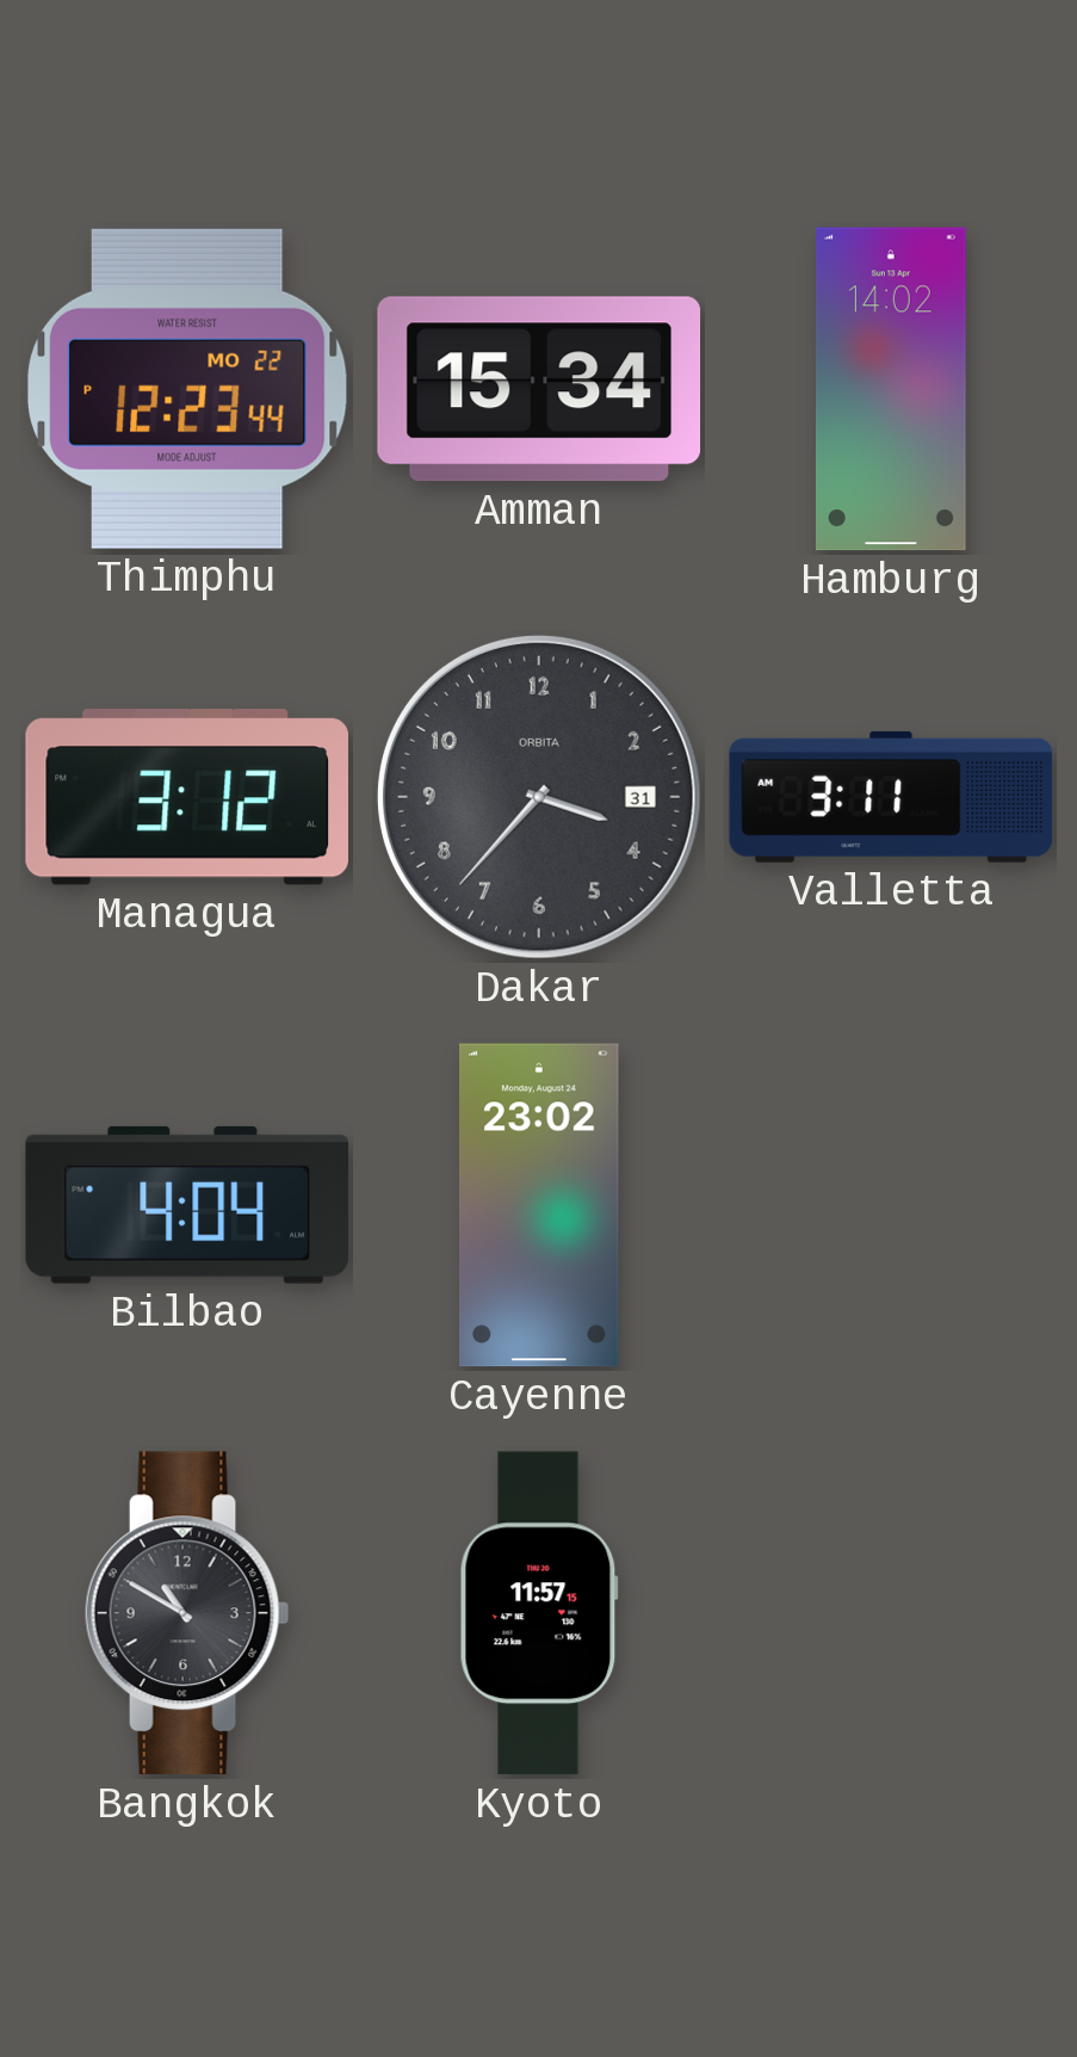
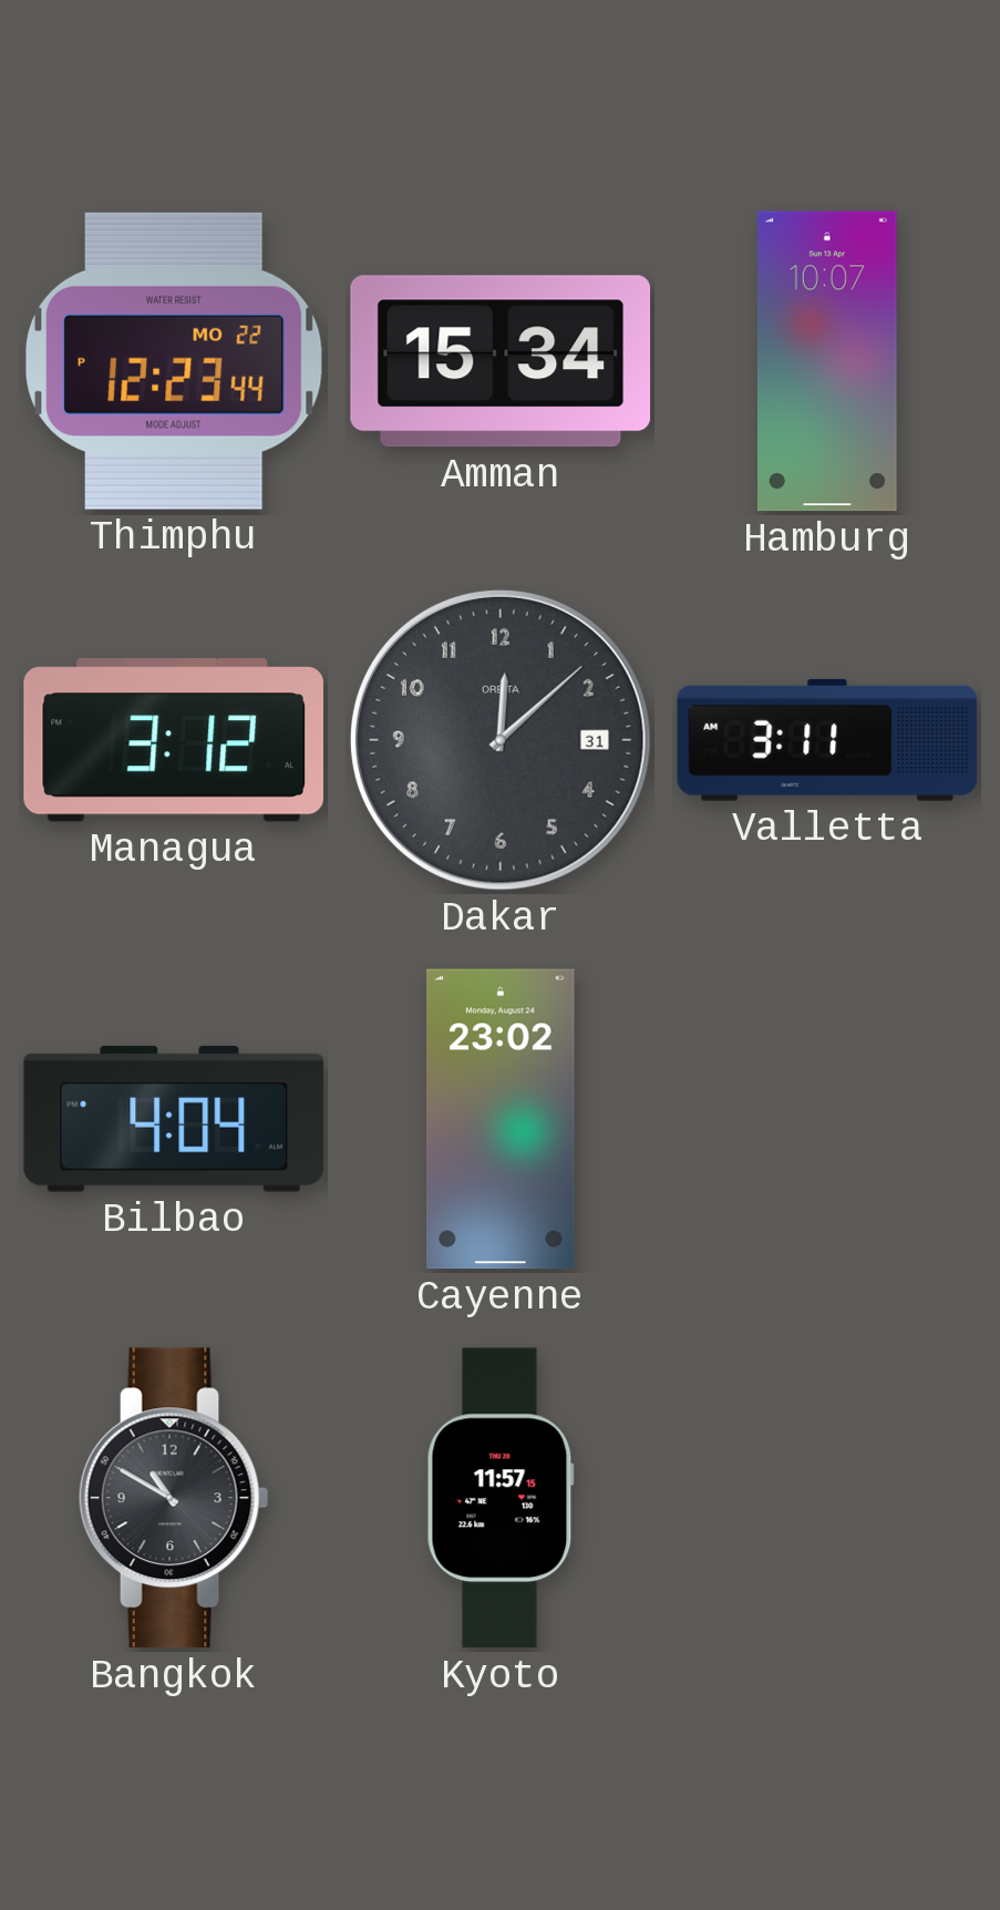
Hamburg: 14:02 -> 10:07 (827, 361)
Dakar: 3:37 -> 12:08 (501, 740)
